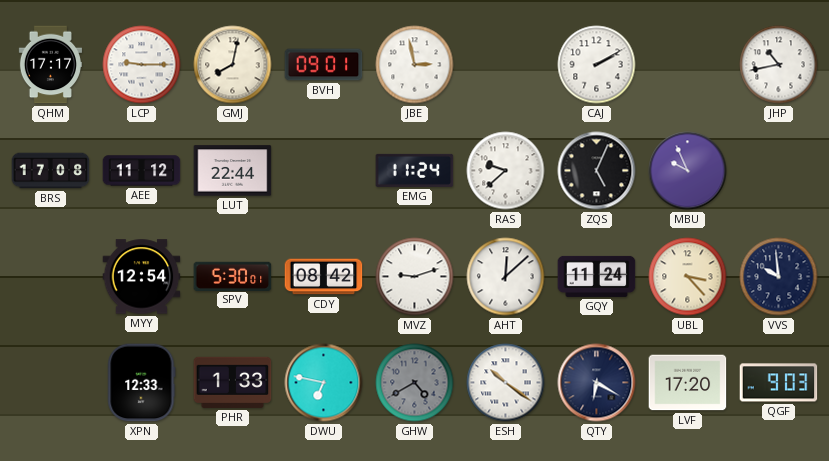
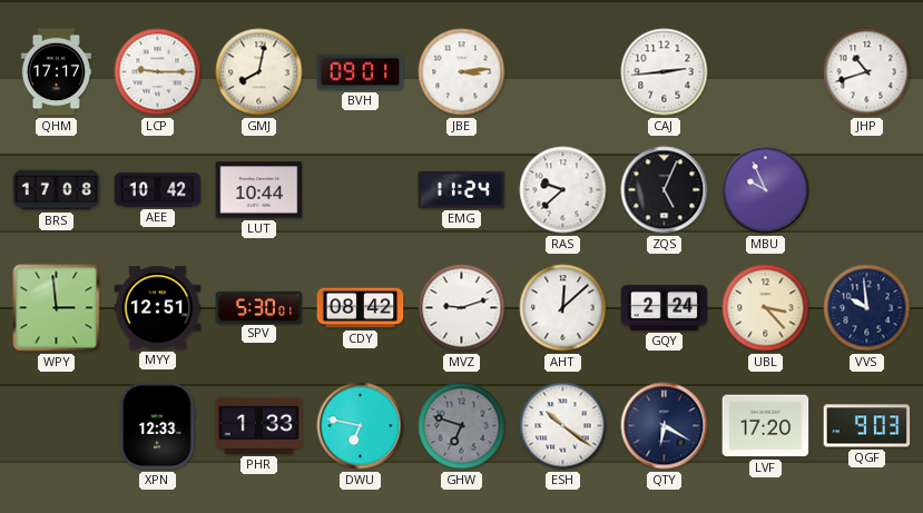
JBE: 2:58 -> 3:14 (462, 72)
CAJ: 2:10 -> 2:44 (665, 72)
JHP: 10:43 -> 10:42 (867, 72)
AEE: 11:12 -> 10:42 (158, 190)
LUT: 22:44 -> 10:44 (259, 190)
WPY: none -> 2:59 (57, 308)
MYY: 12:54 -> 12:51 (158, 308)
GQY: 11:24 -> 2:24 (665, 307)
GHW: 4:40 -> 6:48 (462, 426)
